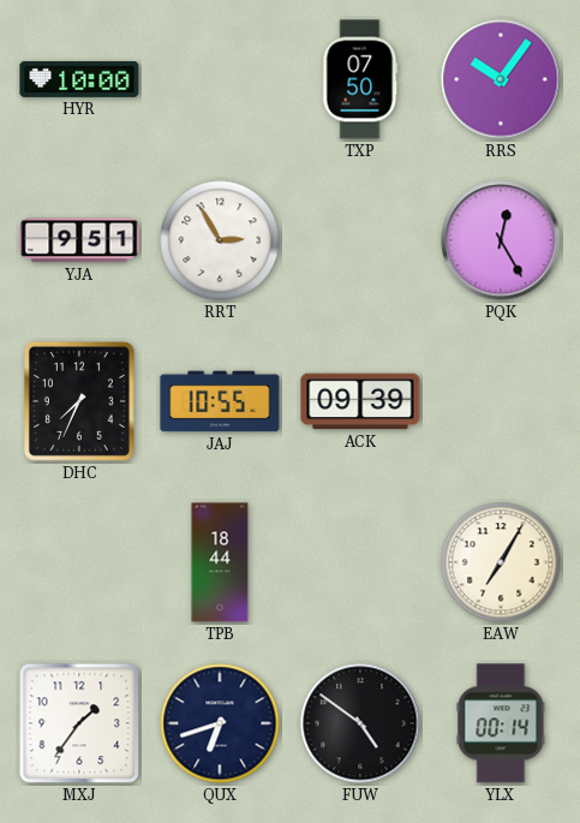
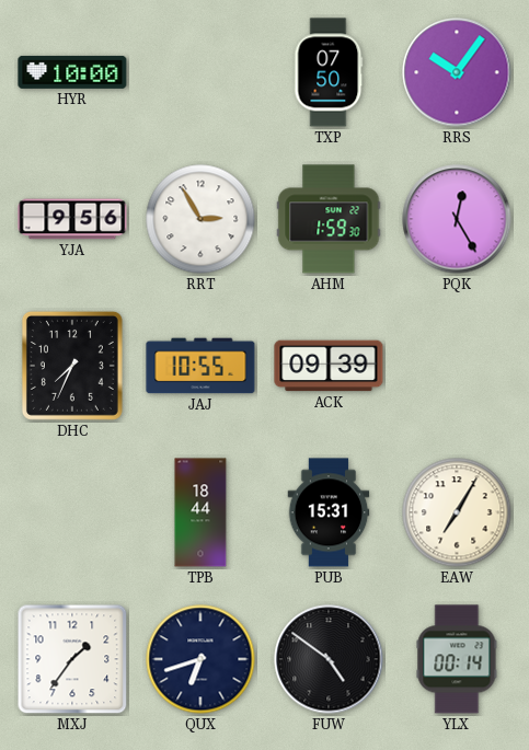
YJA: 9:51 -> 9:56 (72, 219)
AHM: none -> 1:59 (329, 219)
PUB: none -> 15:31 (329, 512)
